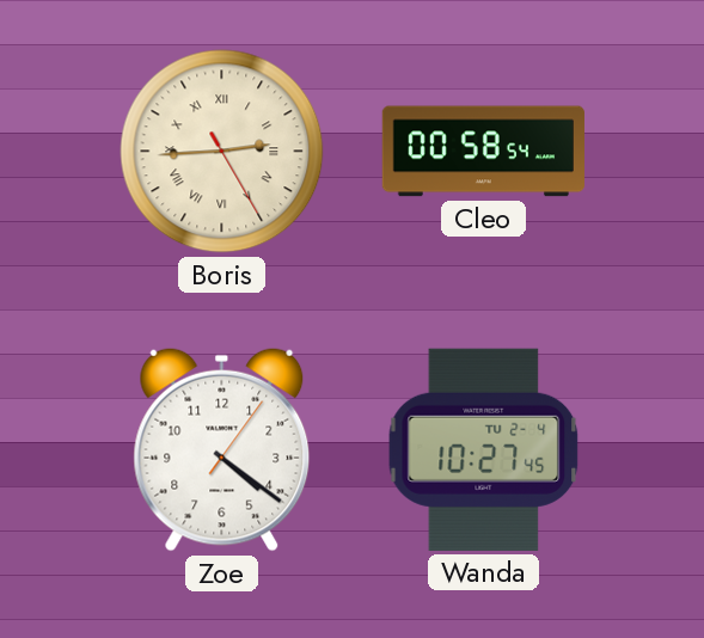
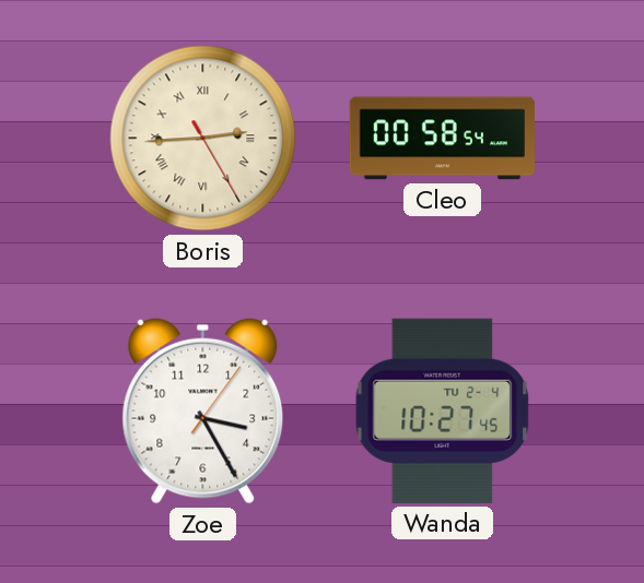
Zoe: 4:21 -> 3:25 (203, 411)
